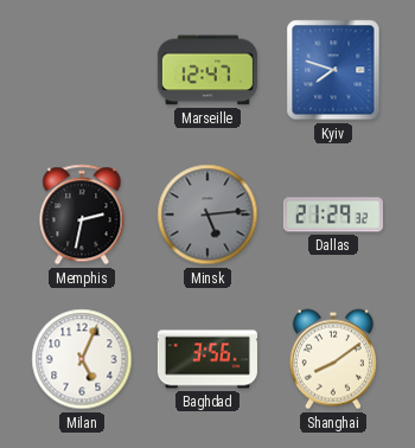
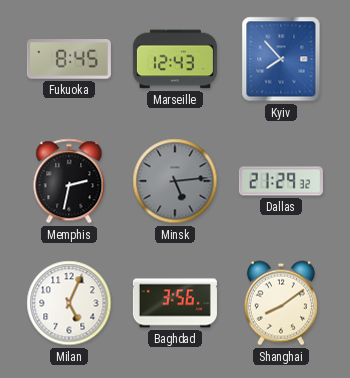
Fukuoka: none -> 8:45 (69, 59)
Marseille: 12:47 -> 12:43 (175, 59)
Kyiv: 7:48 -> 7:53 (281, 59)
